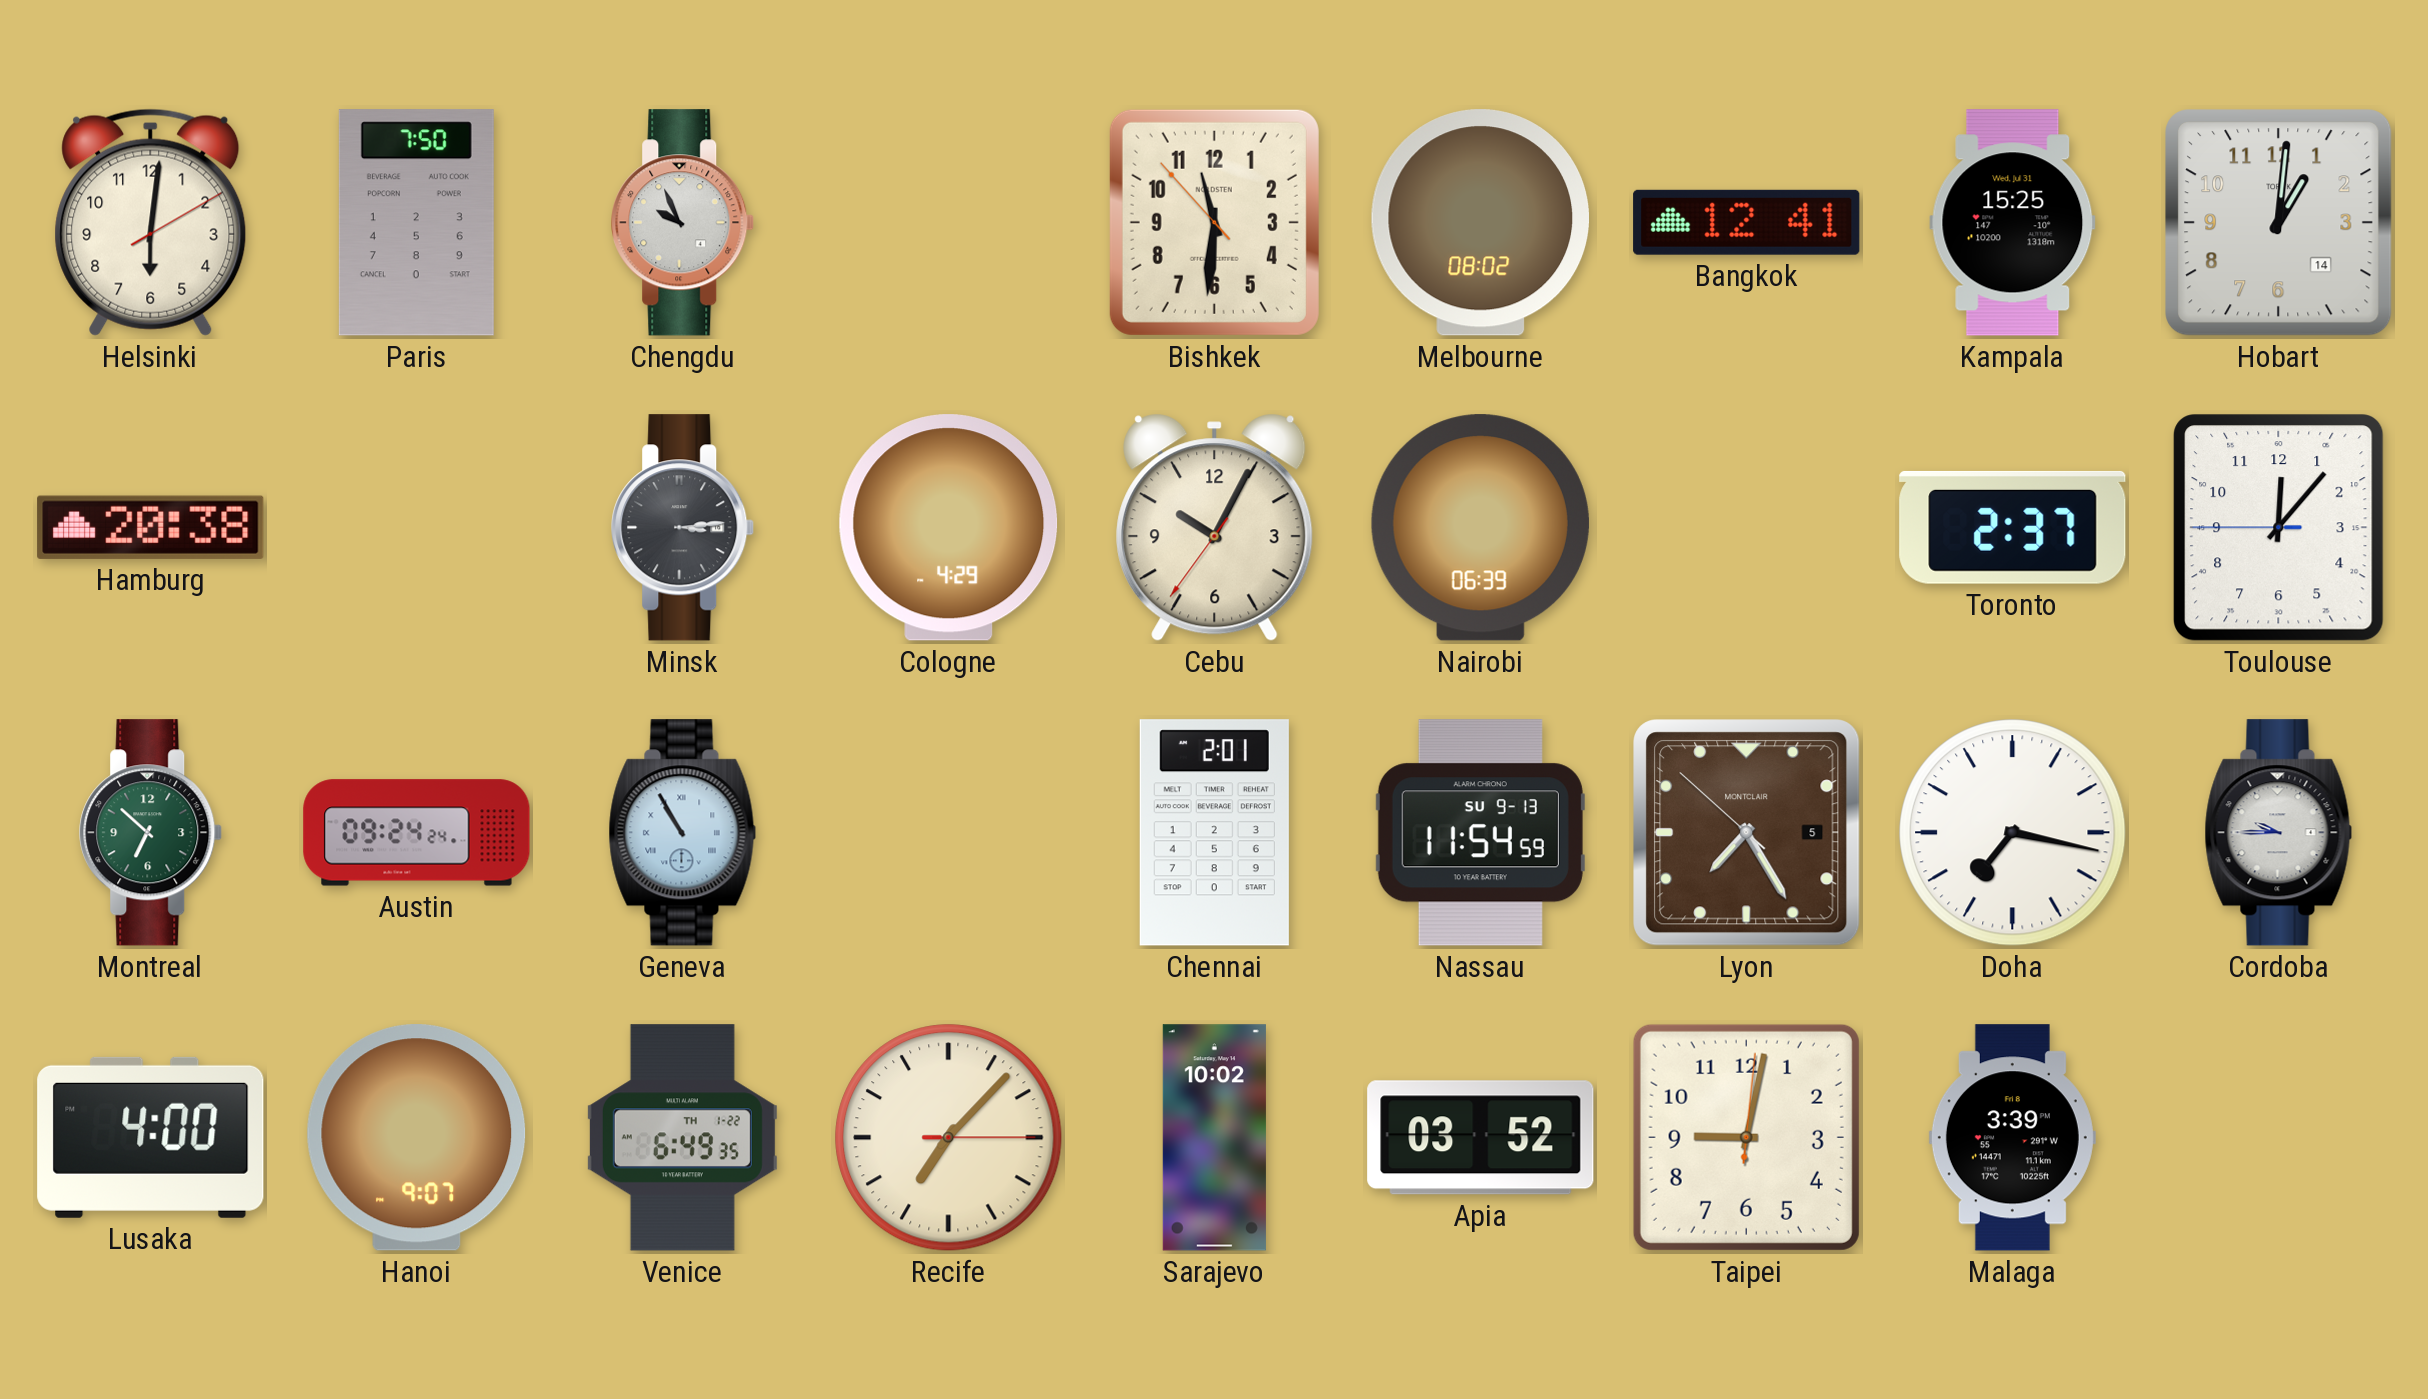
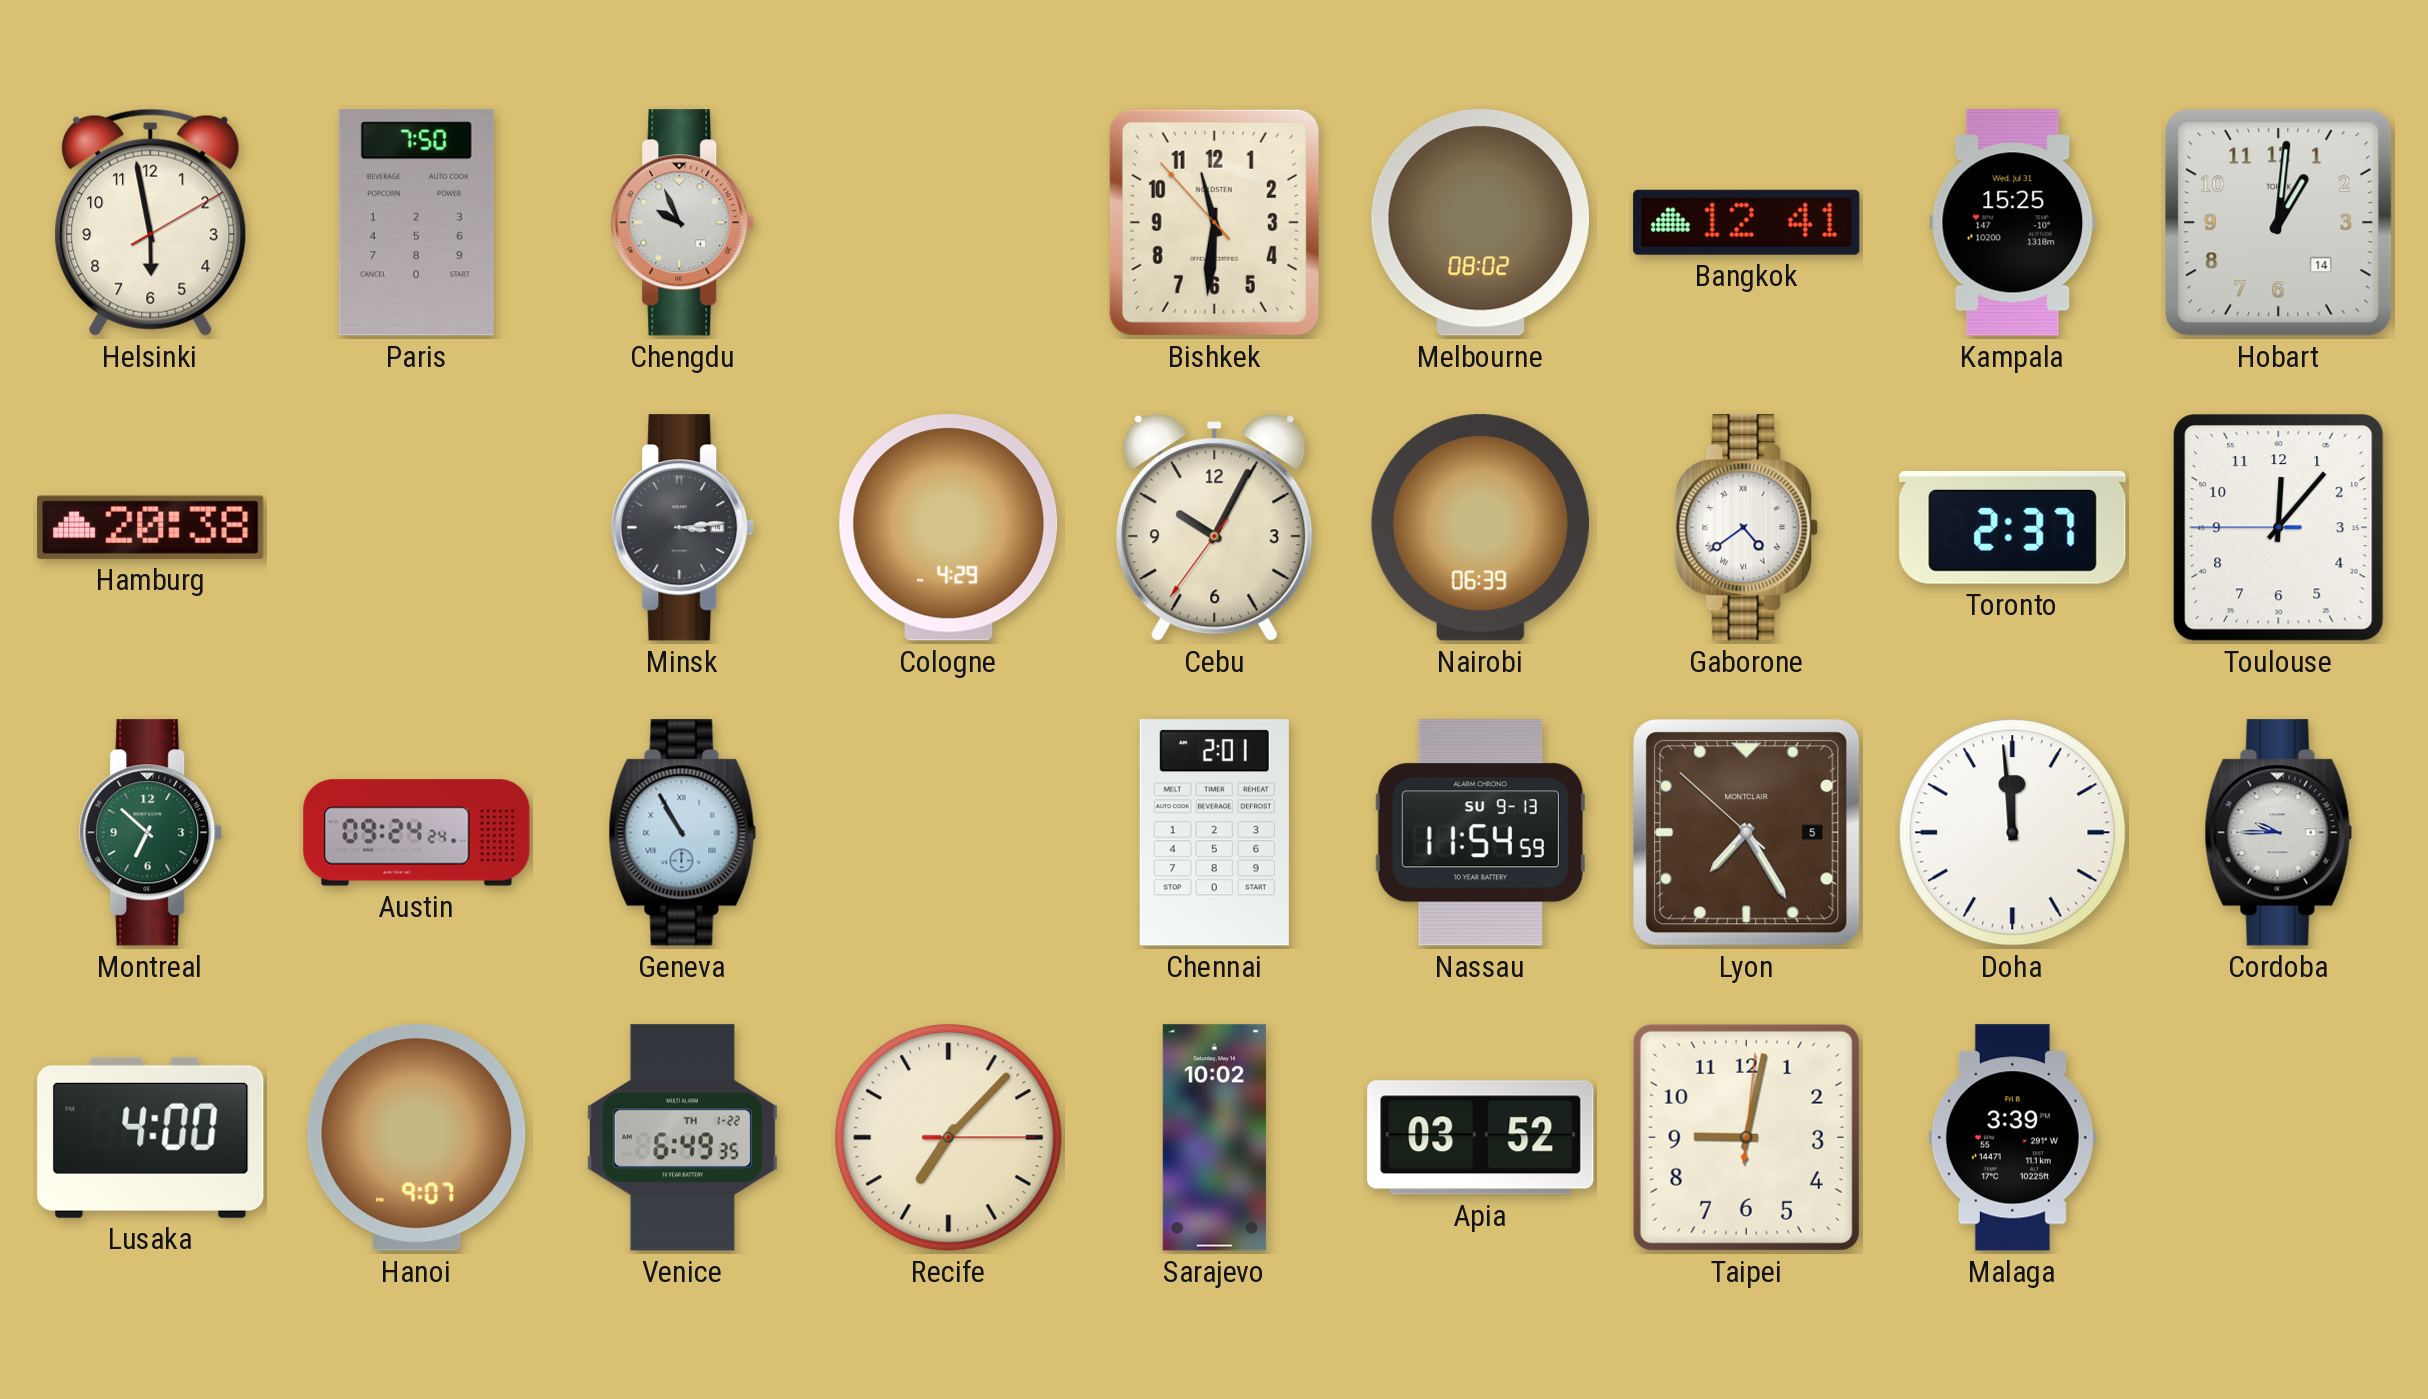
Helsinki: 6:01 -> 5:58 (151, 222)
Gaborone: none -> 4:39 (1747, 528)
Doha: 7:17 -> 11:59 (2013, 833)
